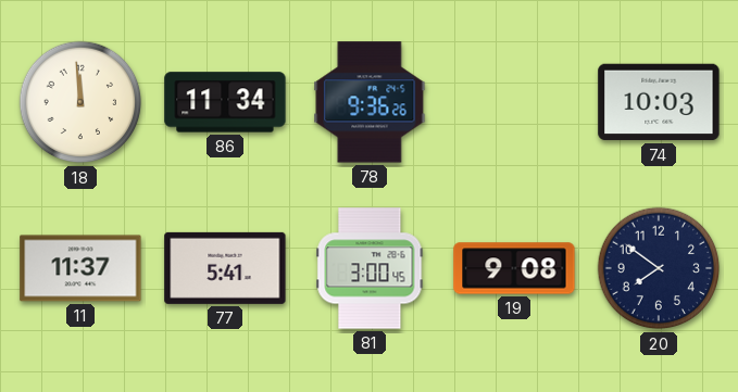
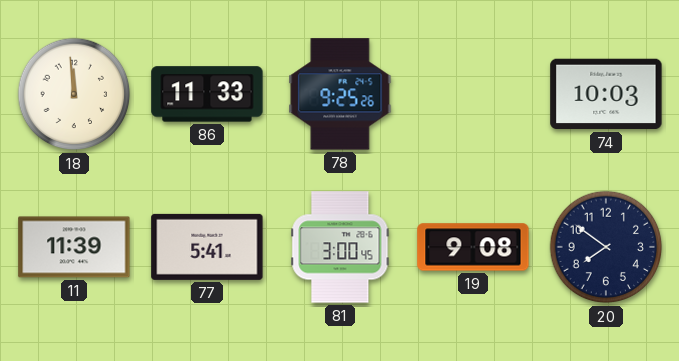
86: 11:34 -> 11:33 (207, 94)
78: 9:36 -> 9:25 (340, 94)
11: 11:37 -> 11:39 (74, 247)
